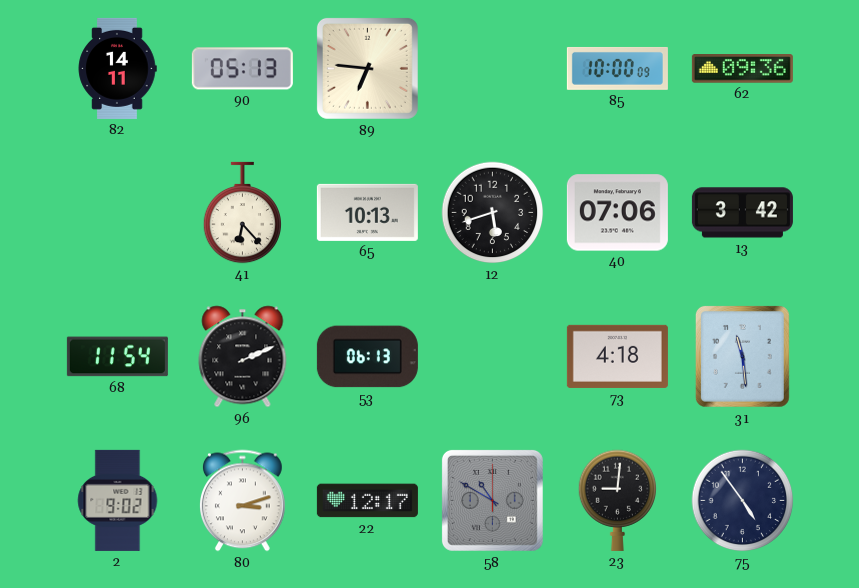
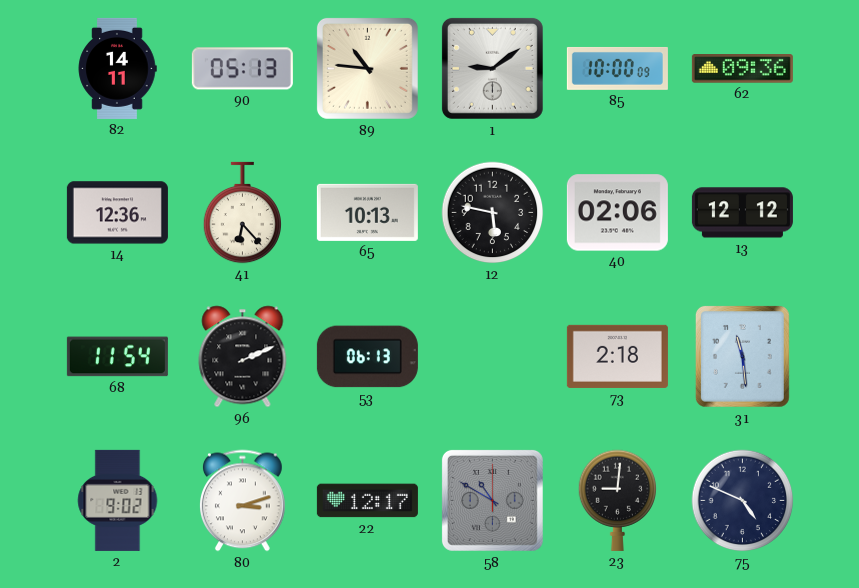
89: 6:46 -> 10:46 (367, 68)
1: none -> 9:09 (492, 68)
14: none -> 12:36 (117, 213)
12: 5:42 -> 5:47 (493, 213)
40: 07:06 -> 02:06 (617, 213)
13: 3:42 -> 12:12 (742, 213)
73: 4:18 -> 2:18 (617, 356)
75: 4:54 -> 4:49 (743, 501)
